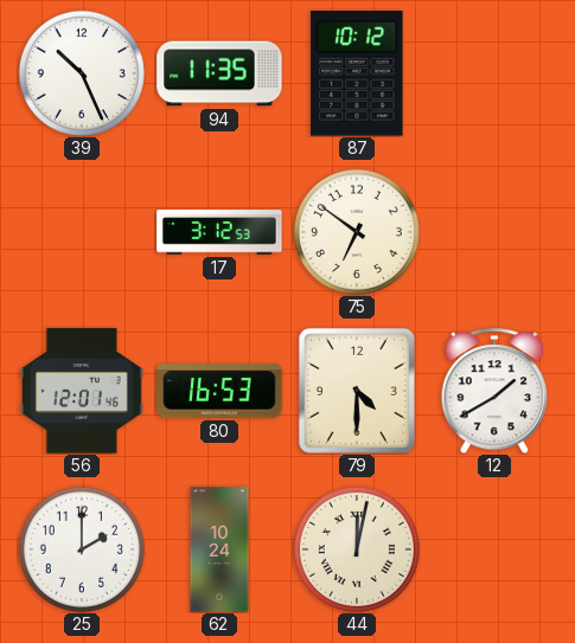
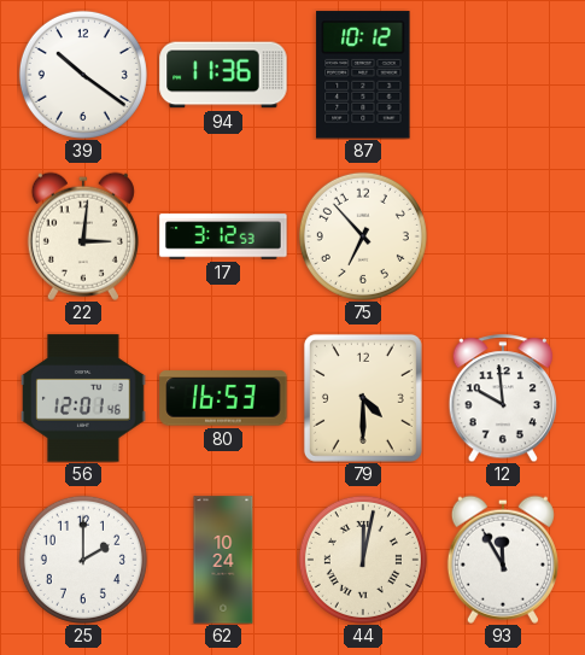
39: 10:26 -> 10:21 (83, 75)
94: 11:35 -> 11:36 (223, 75)
22: none -> 3:01 (83, 236)
75: 6:51 -> 6:53 (363, 236)
12: 1:40 -> 9:59 (502, 398)
93: none -> 11:55 (503, 560)
